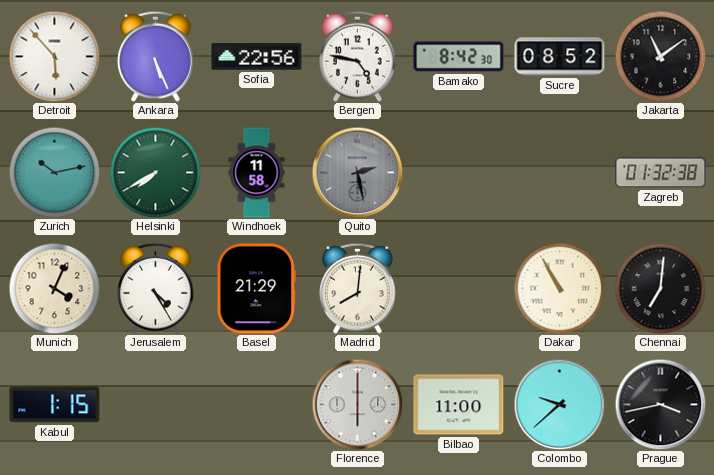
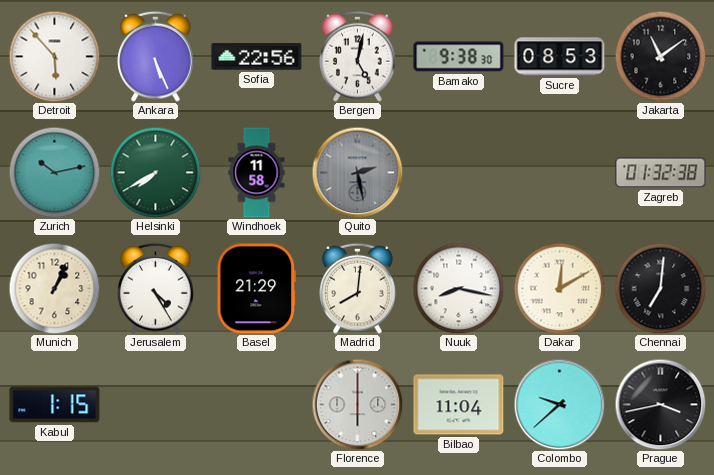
Bergen: 4:47 -> 5:02 (358, 56)
Bamako: 8:42 -> 9:38 (459, 57)
Sucre: 08:52 -> 08:53 (560, 57)
Munich: 4:04 -> 1:04 (54, 288)
Nuuk: none -> 8:17 (458, 288)
Dakar: 10:55 -> 12:10 (559, 288)
Bilbao: 11:00 -> 11:04 (459, 405)
